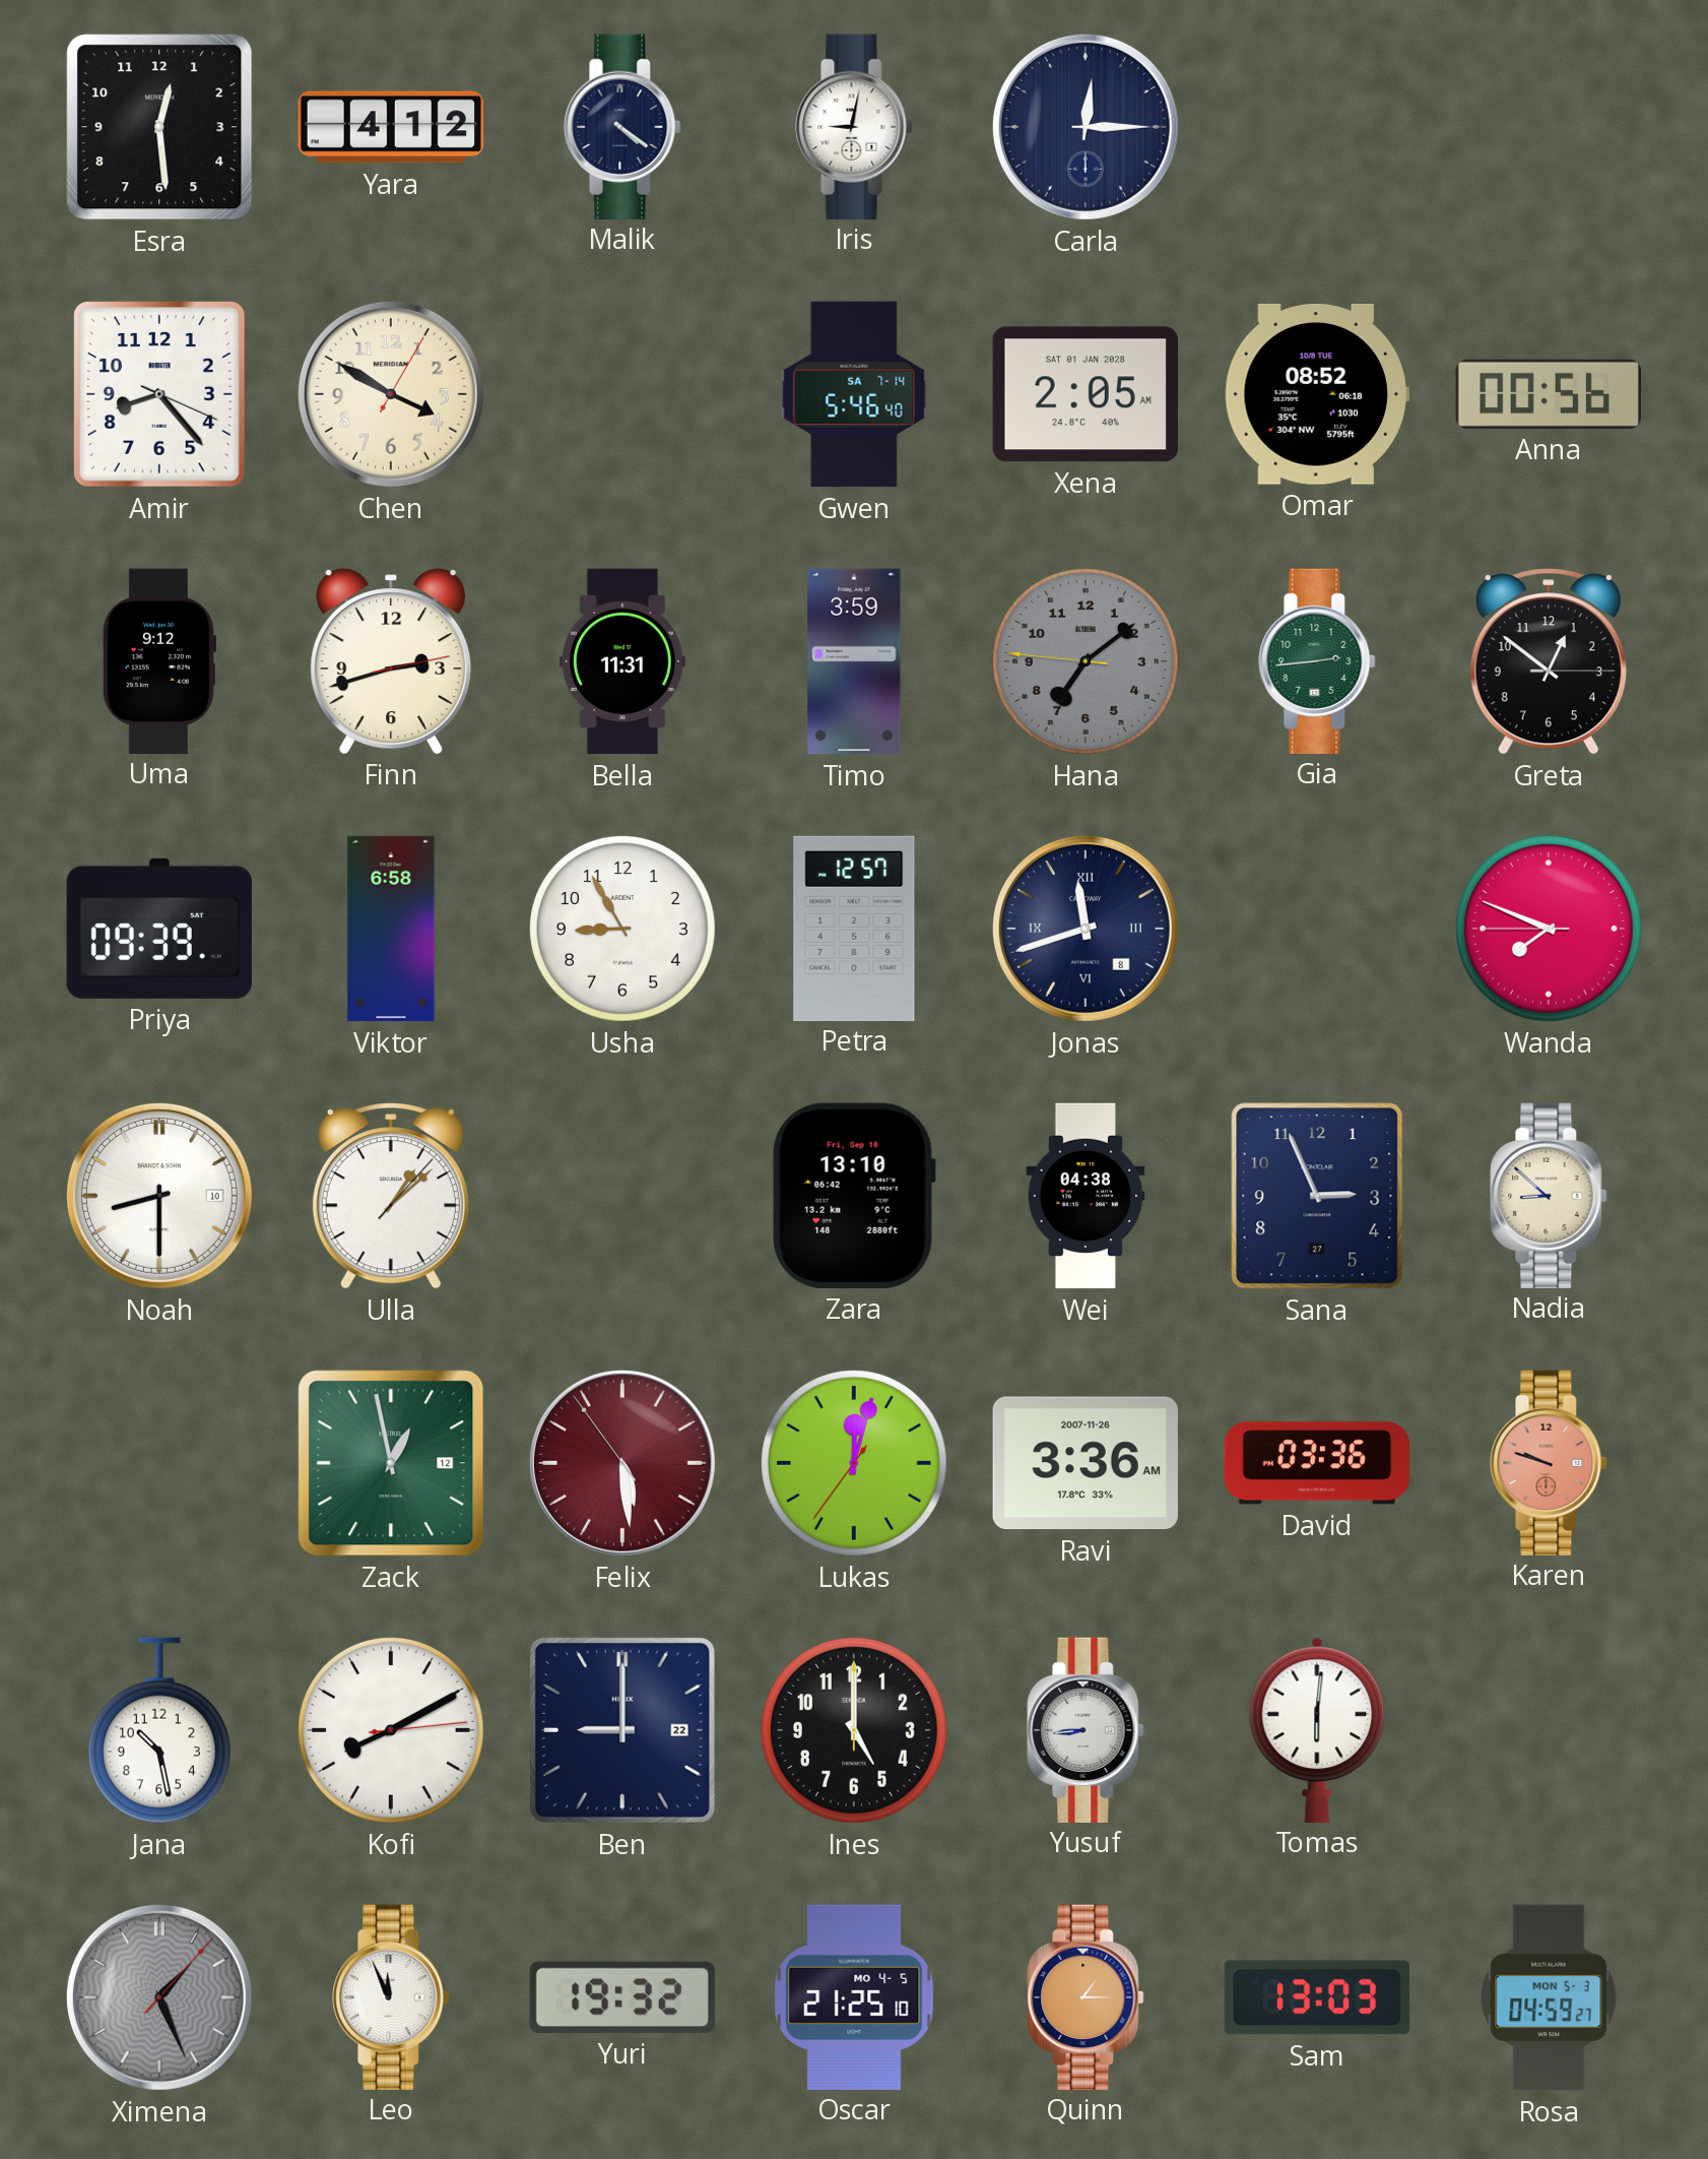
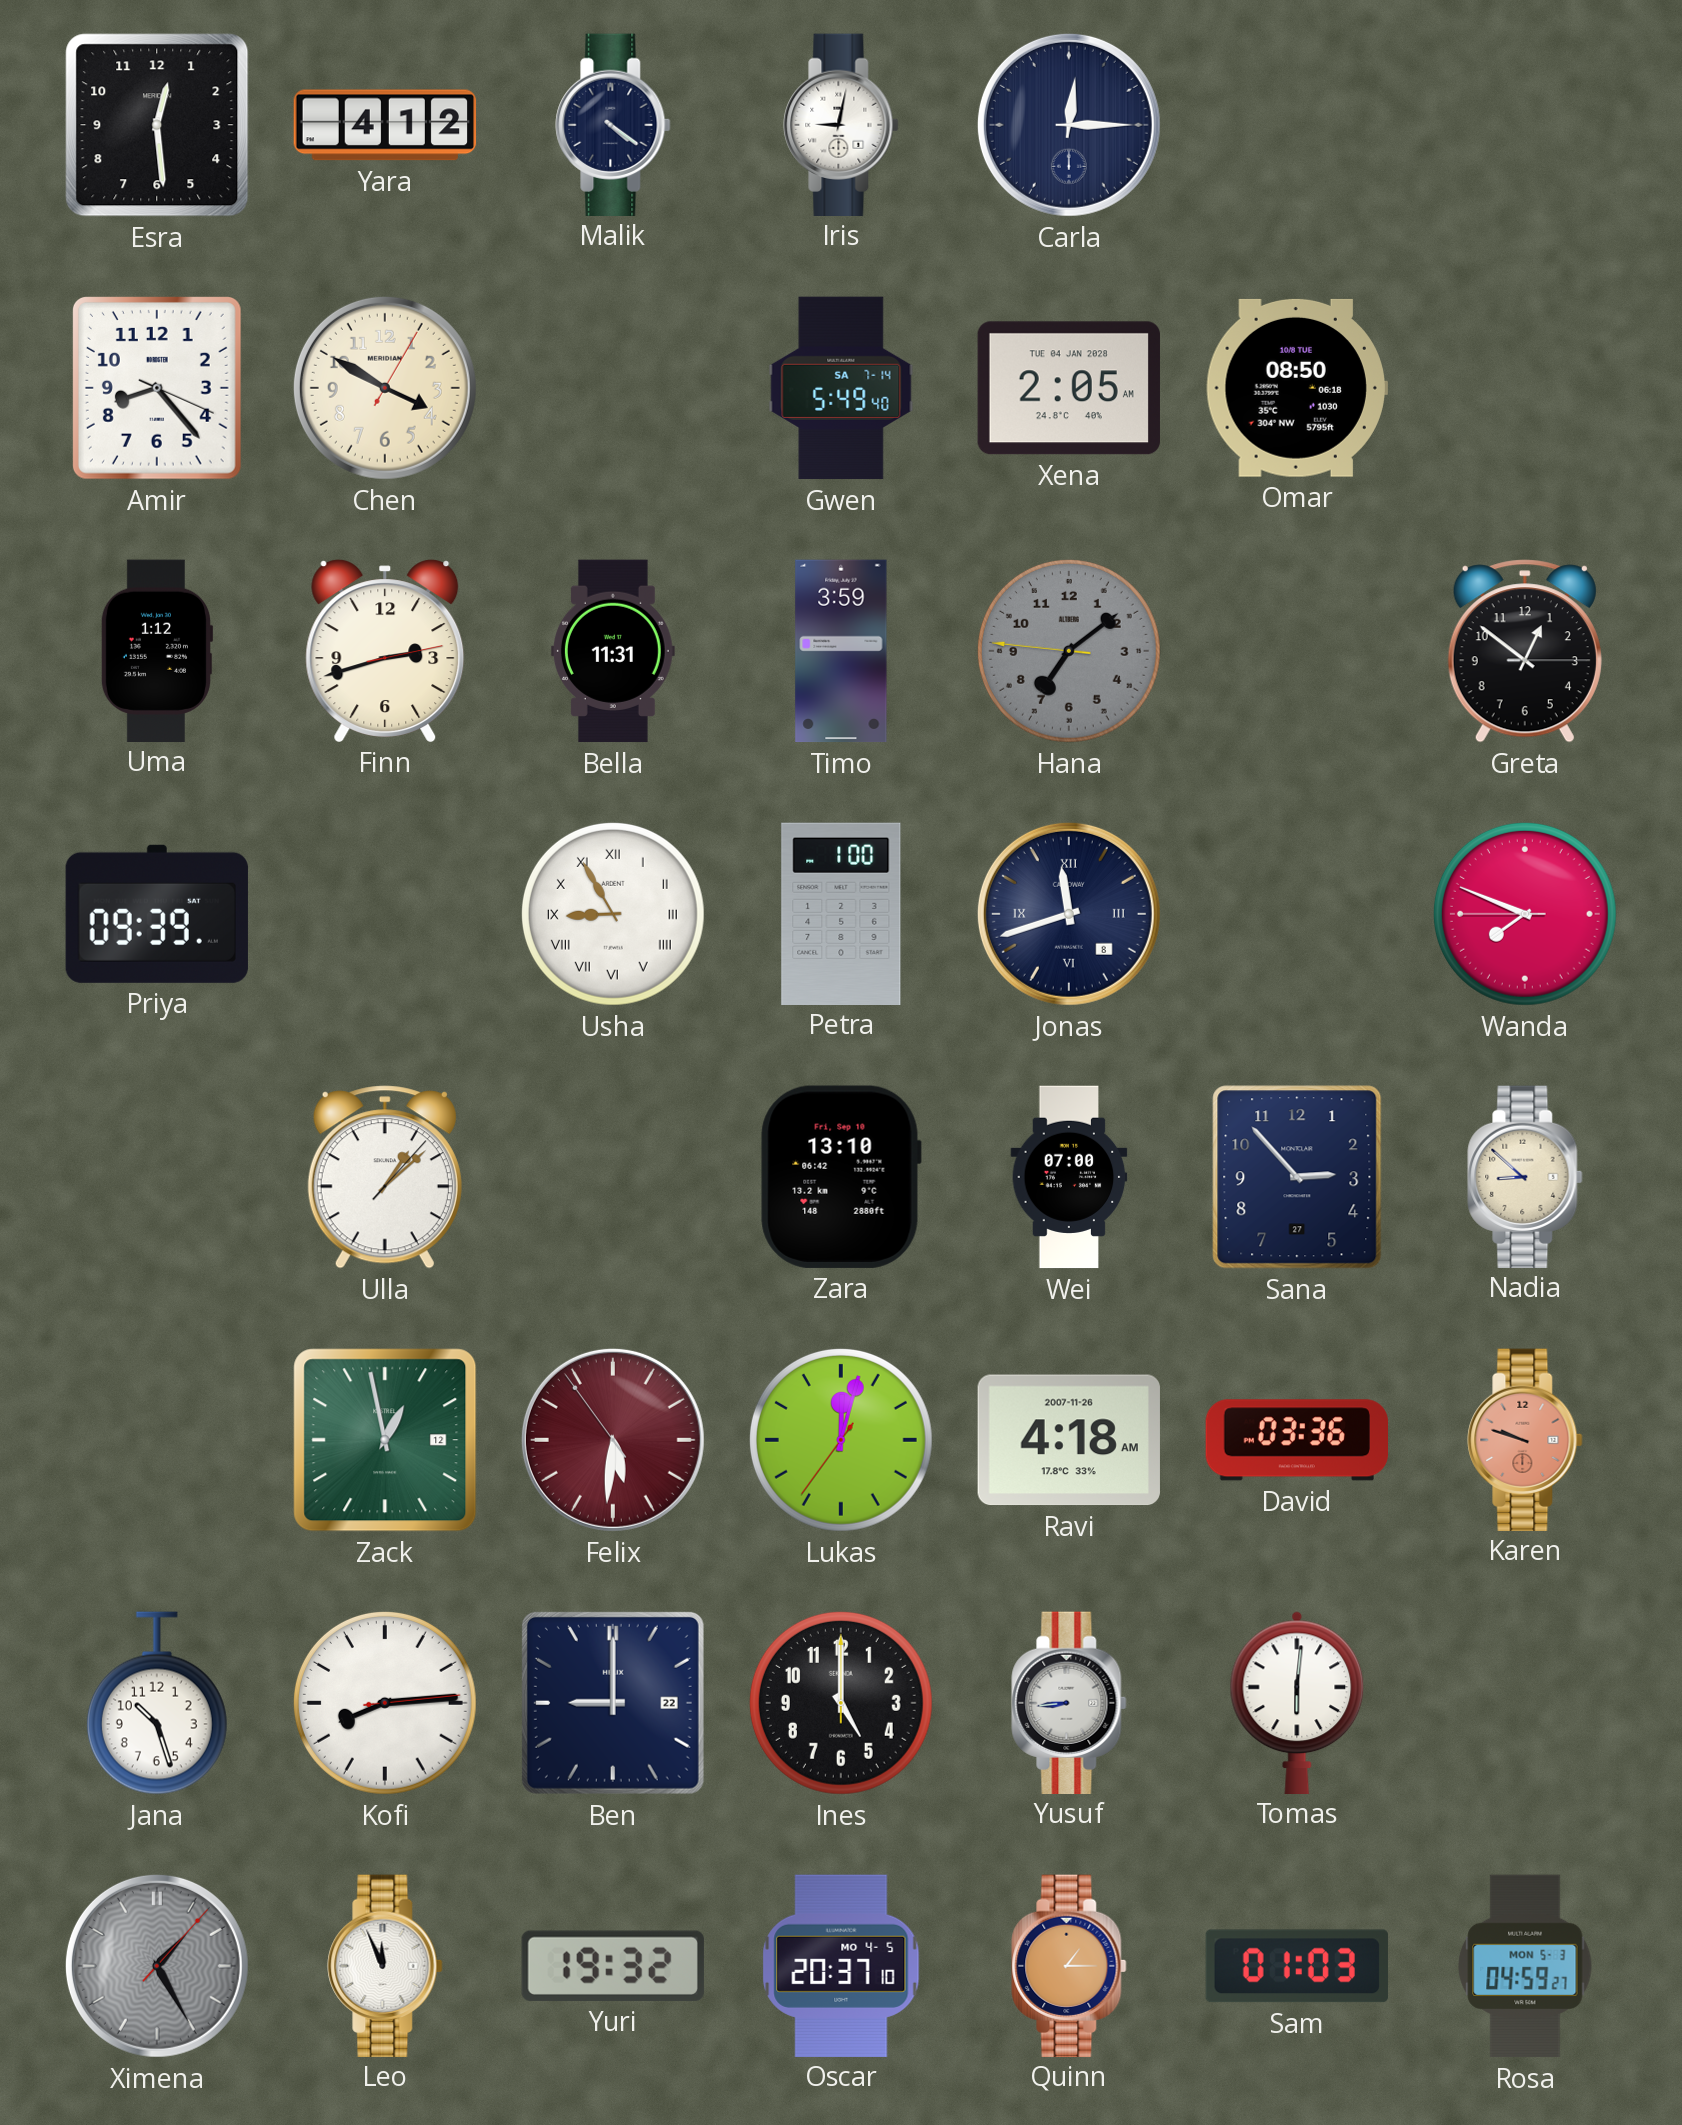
Gwen: 5:46 -> 5:49 (841, 388)
Xena date: SAT 01 JAN 2028 -> TUE 04 JAN 2028 (1069, 388)
Omar: 08:52 -> 08:50 (1297, 388)
Anna: 00:56 -> none (1549, 394)
Uma: 9:12 -> 1:12 (157, 650)
Gia: 2:44 -> none (1317, 660)
Viktor: 6:58 -> none (391, 929)
Usha numerals: Arabic -> Roman (613, 914)
Petra: 12:57 -> 1:00 (841, 913)
Noah: 8:30 -> none (159, 1196)
Wei: 04:38 -> 07:00 (1069, 1177)
Sana: 2:56 -> 2:53 (1297, 1177)
Felix: 5:28 -> 5:30 (613, 1440)
Ravi: 3:36 -> 4:18 (1069, 1440)
Jana: 10:28 -> 10:27 (157, 1703)
Kofi: 8:10 -> 8:14 (385, 1703)
Ximena: 1:26 -> 1:25 (157, 1966)
Oscar: 21:25 -> 20:37 (841, 1965)
Sam: 13:03 -> 01:03 (1297, 1966)
